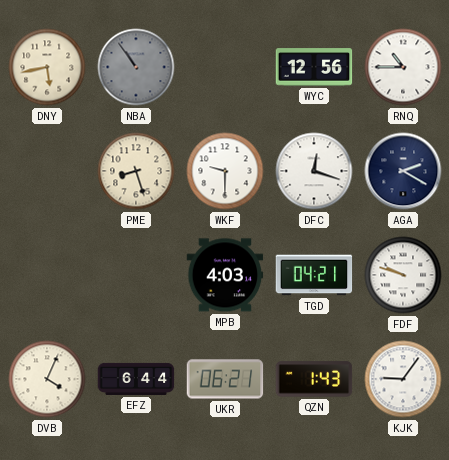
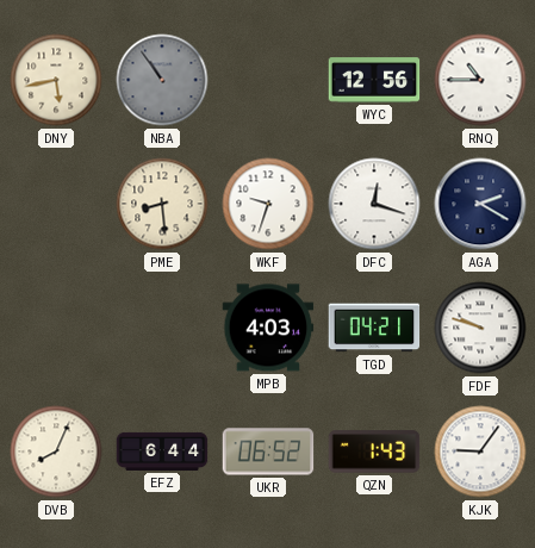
PME: 8:27 -> 8:29 (162, 204)
WKF: 9:30 -> 9:33 (268, 204)
DVB: 4:04 -> 8:04 (56, 452)
UKR: 06:21 -> 06:52 (268, 452)
